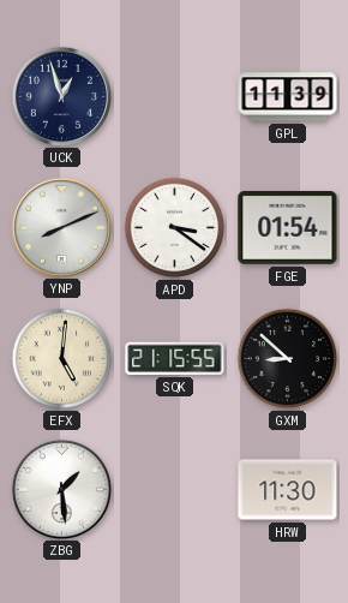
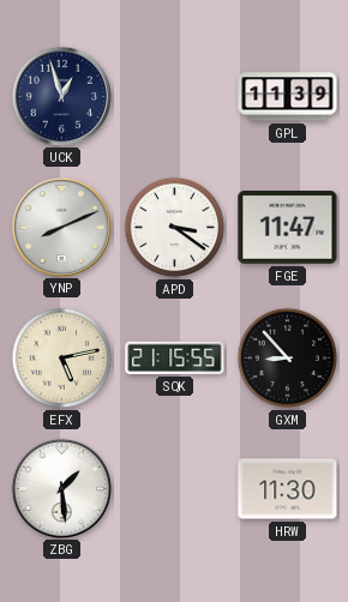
FGE: 01:54 -> 11:47 (288, 228)
EFX: 5:01 -> 5:13 (62, 359)
GXM: 8:52 -> 8:53 (288, 359)
